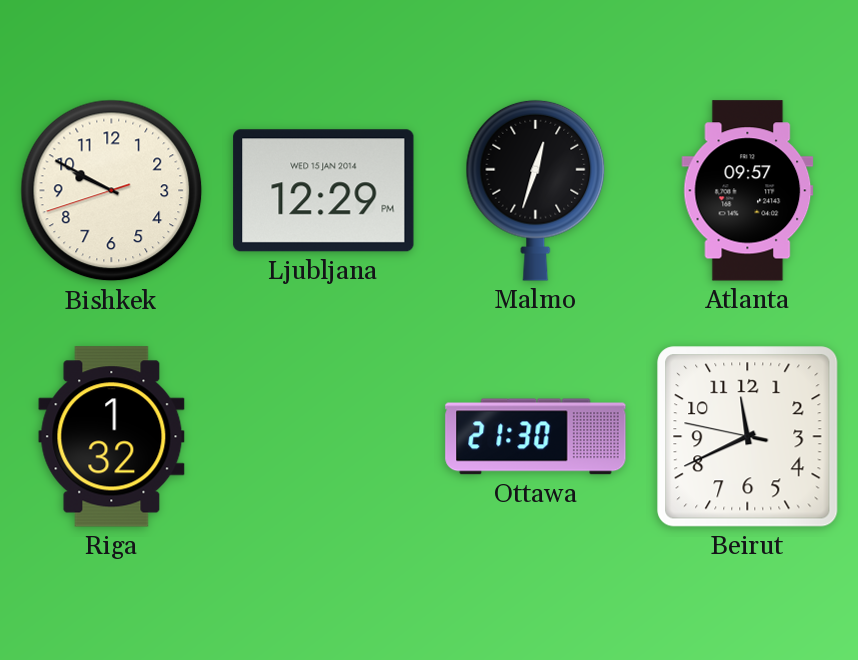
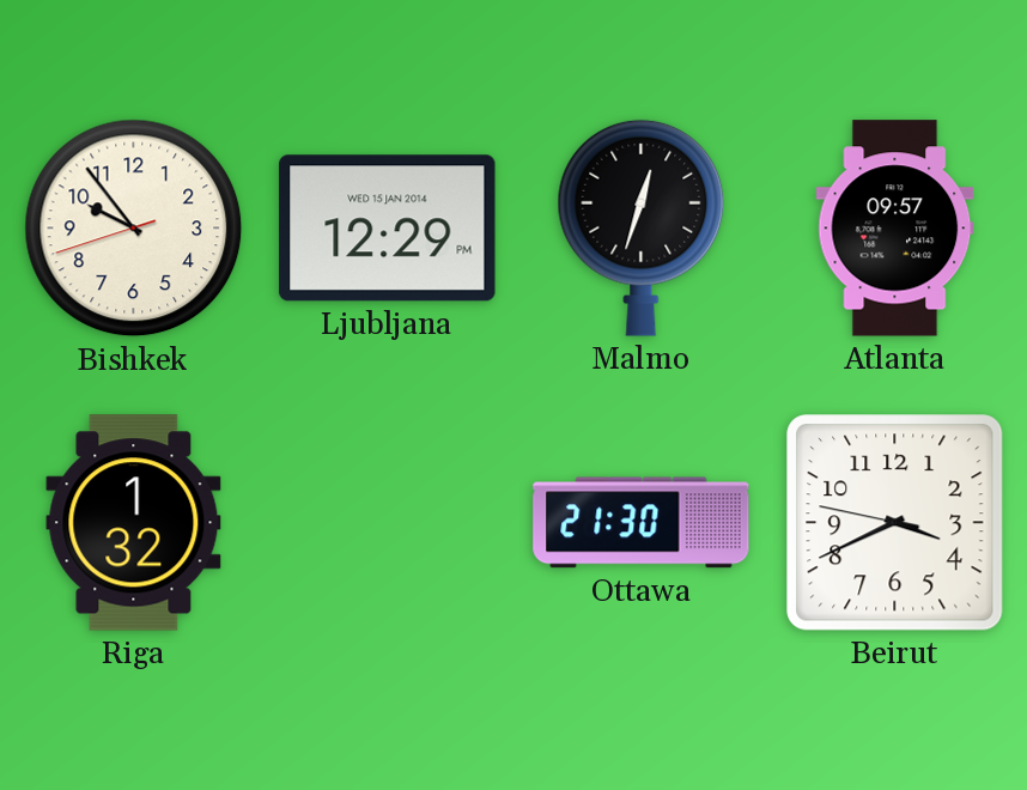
Bishkek: 9:49 -> 9:53 (134, 229)
Beirut: 11:40 -> 3:40 (895, 523)
